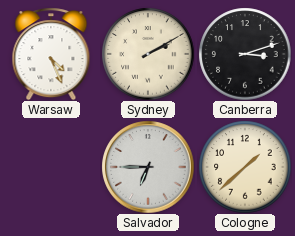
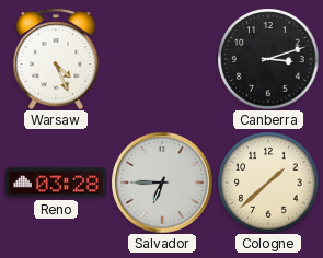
Sydney: 2:10 -> none (148, 54)
Reno: none -> 03:28 (56, 183)
